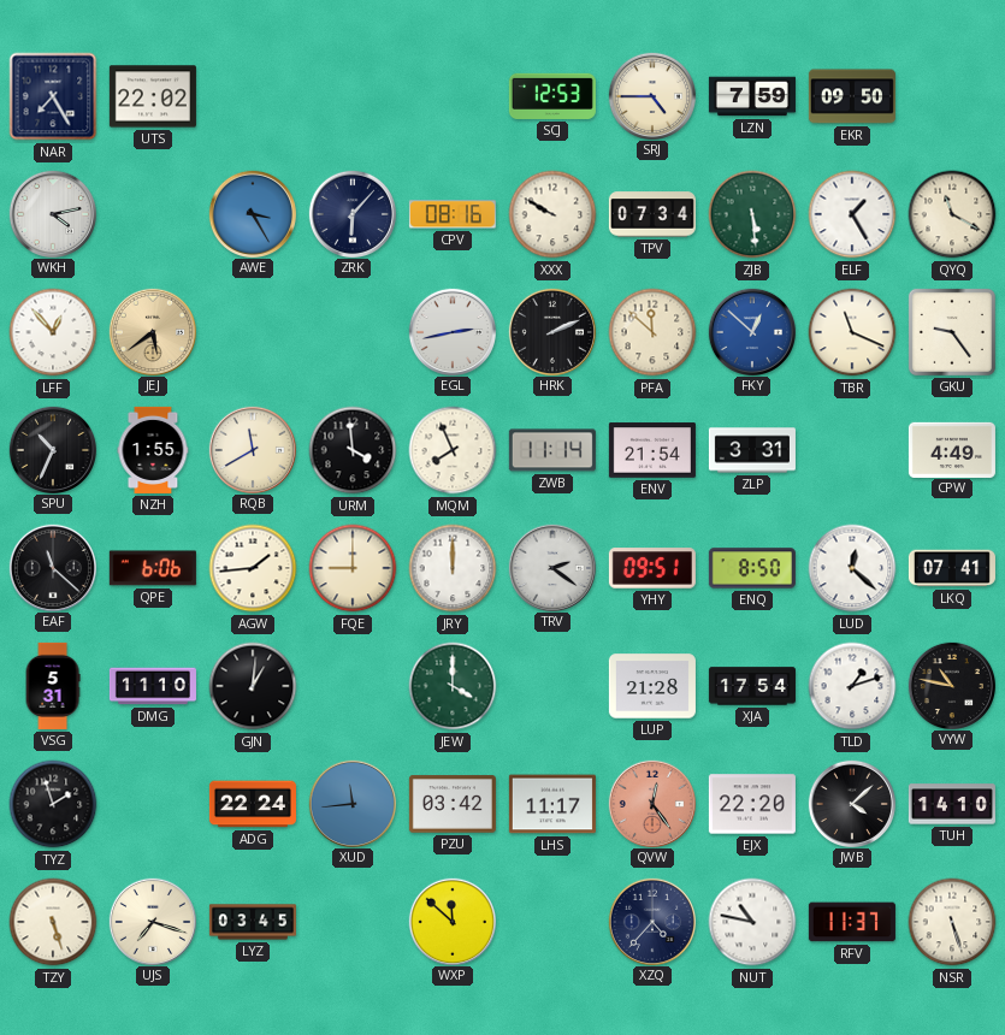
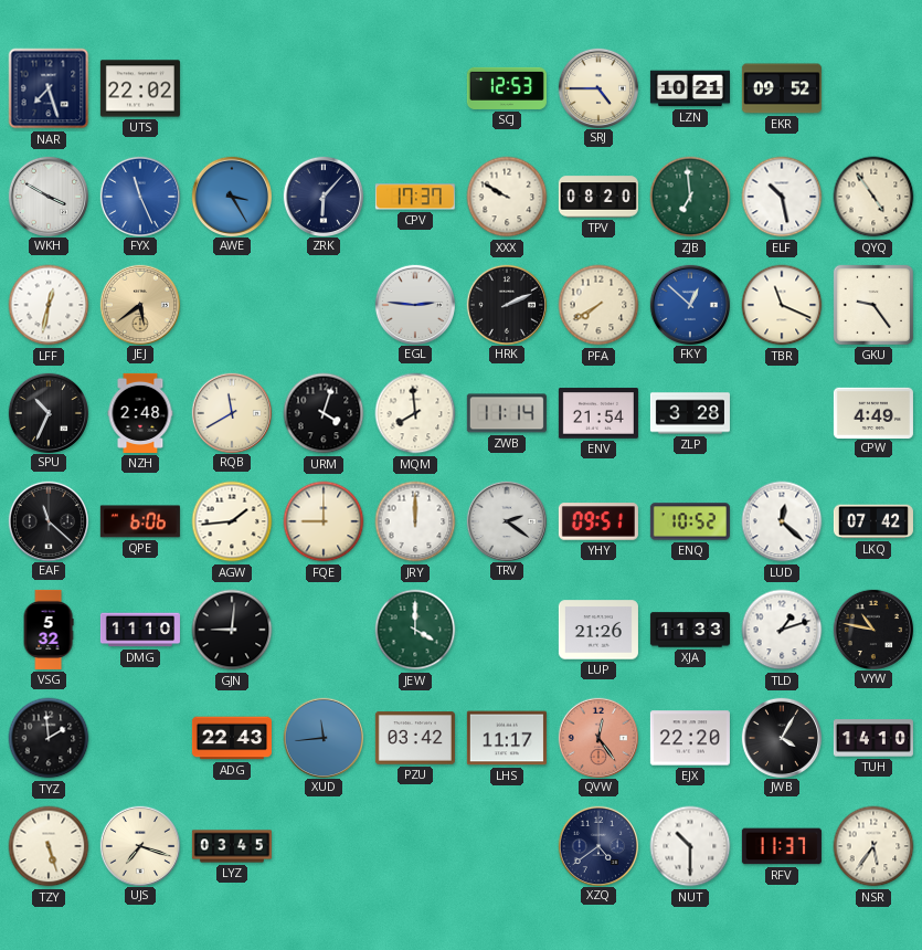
NAR: 7:25 -> 7:27 (49, 88)
LZN: 7:59 -> 10:21 (690, 88)
EKR: 09:50 -> 09:52 (782, 88)
WKH: 4:13 -> 3:50 (47, 196)
FYX: none -> 11:26 (139, 196)
CPV: 08:16 -> 17:37 (415, 197)
TPV: 07:34 -> 08:20 (598, 197)
ZJB: 5:29 -> 6:59 (690, 197)
ELF: 1:25 -> 10:28 (782, 197)
QYQ: 11:20 -> 4:54 (873, 197)
LFF: 12:53 -> 12:32 (49, 305)
EGL: 2:43 -> 2:46 (414, 304)
PFA: 11:52 -> 7:40 (598, 305)
NZH: 1:55 -> 2:48 (140, 413)
URM: 3:59 -> 4:03 (324, 413)
MQM: 7:56 -> 7:59 (415, 413)
ZLP: 3:31 -> 3:28 (690, 413)
ENQ: 8:50 -> 10:52 (690, 521)
LKQ: 07:41 -> 07:42 (873, 521)
VSG: 5:31 -> 5:32 (49, 630)
GJN: 1:01 -> 9:01 (232, 630)
LUP: 21:28 -> 21:26 (598, 630)
XJA: 17:54 -> 11:33 (690, 630)
TYZ: 1:57 -> 1:59 (49, 738)
ADG: 22:24 -> 22:43 (232, 738)
JWB: 4:08 -> 4:05 (781, 737)
WXP: 11:52 -> none (451, 921)
XZQ: 4:37 -> 4:39 (597, 845)
NUT: 10:47 -> 10:30 (690, 846)
NSR: 5:27 -> 5:36 (873, 846)
